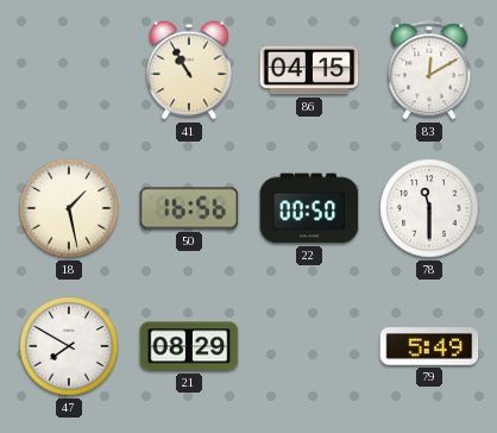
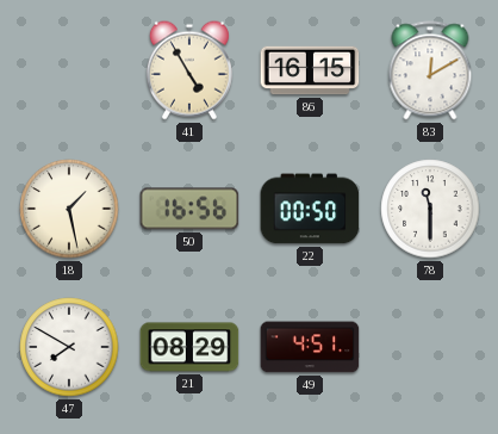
41: 10:55 -> 4:55 (189, 70)
86: 04:15 -> 16:15 (310, 70)
49: none -> 4:51 (310, 347)
79: 5:49 -> none (429, 346)
